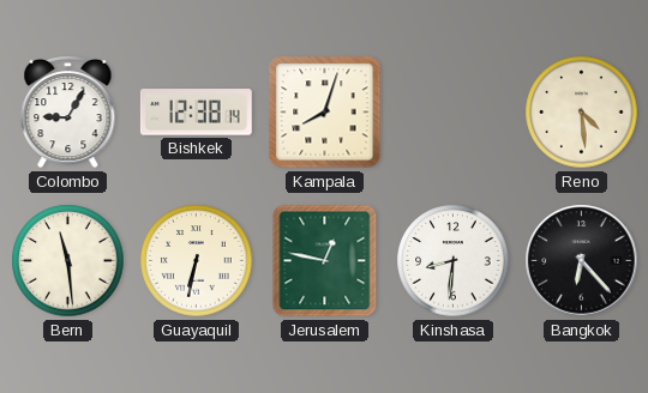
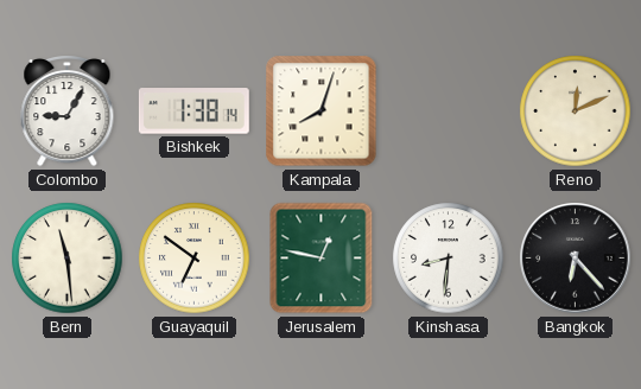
Bishkek: 12:38 -> 1:38 (193, 111)
Reno: 4:29 -> 12:11 (576, 111)
Guayaquil: 6:32 -> 6:51 (195, 259)
